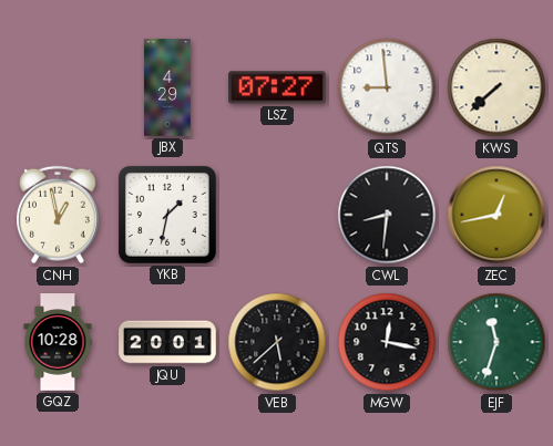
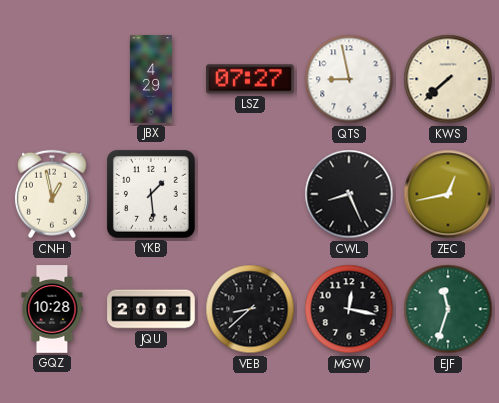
QTS: 8:59 -> 8:58 (349, 79)
YKB: 1:32 -> 1:29 (151, 194)
CWL: 8:31 -> 8:26 (349, 194)
VEB: 5:38 -> 8:38 (250, 309)
